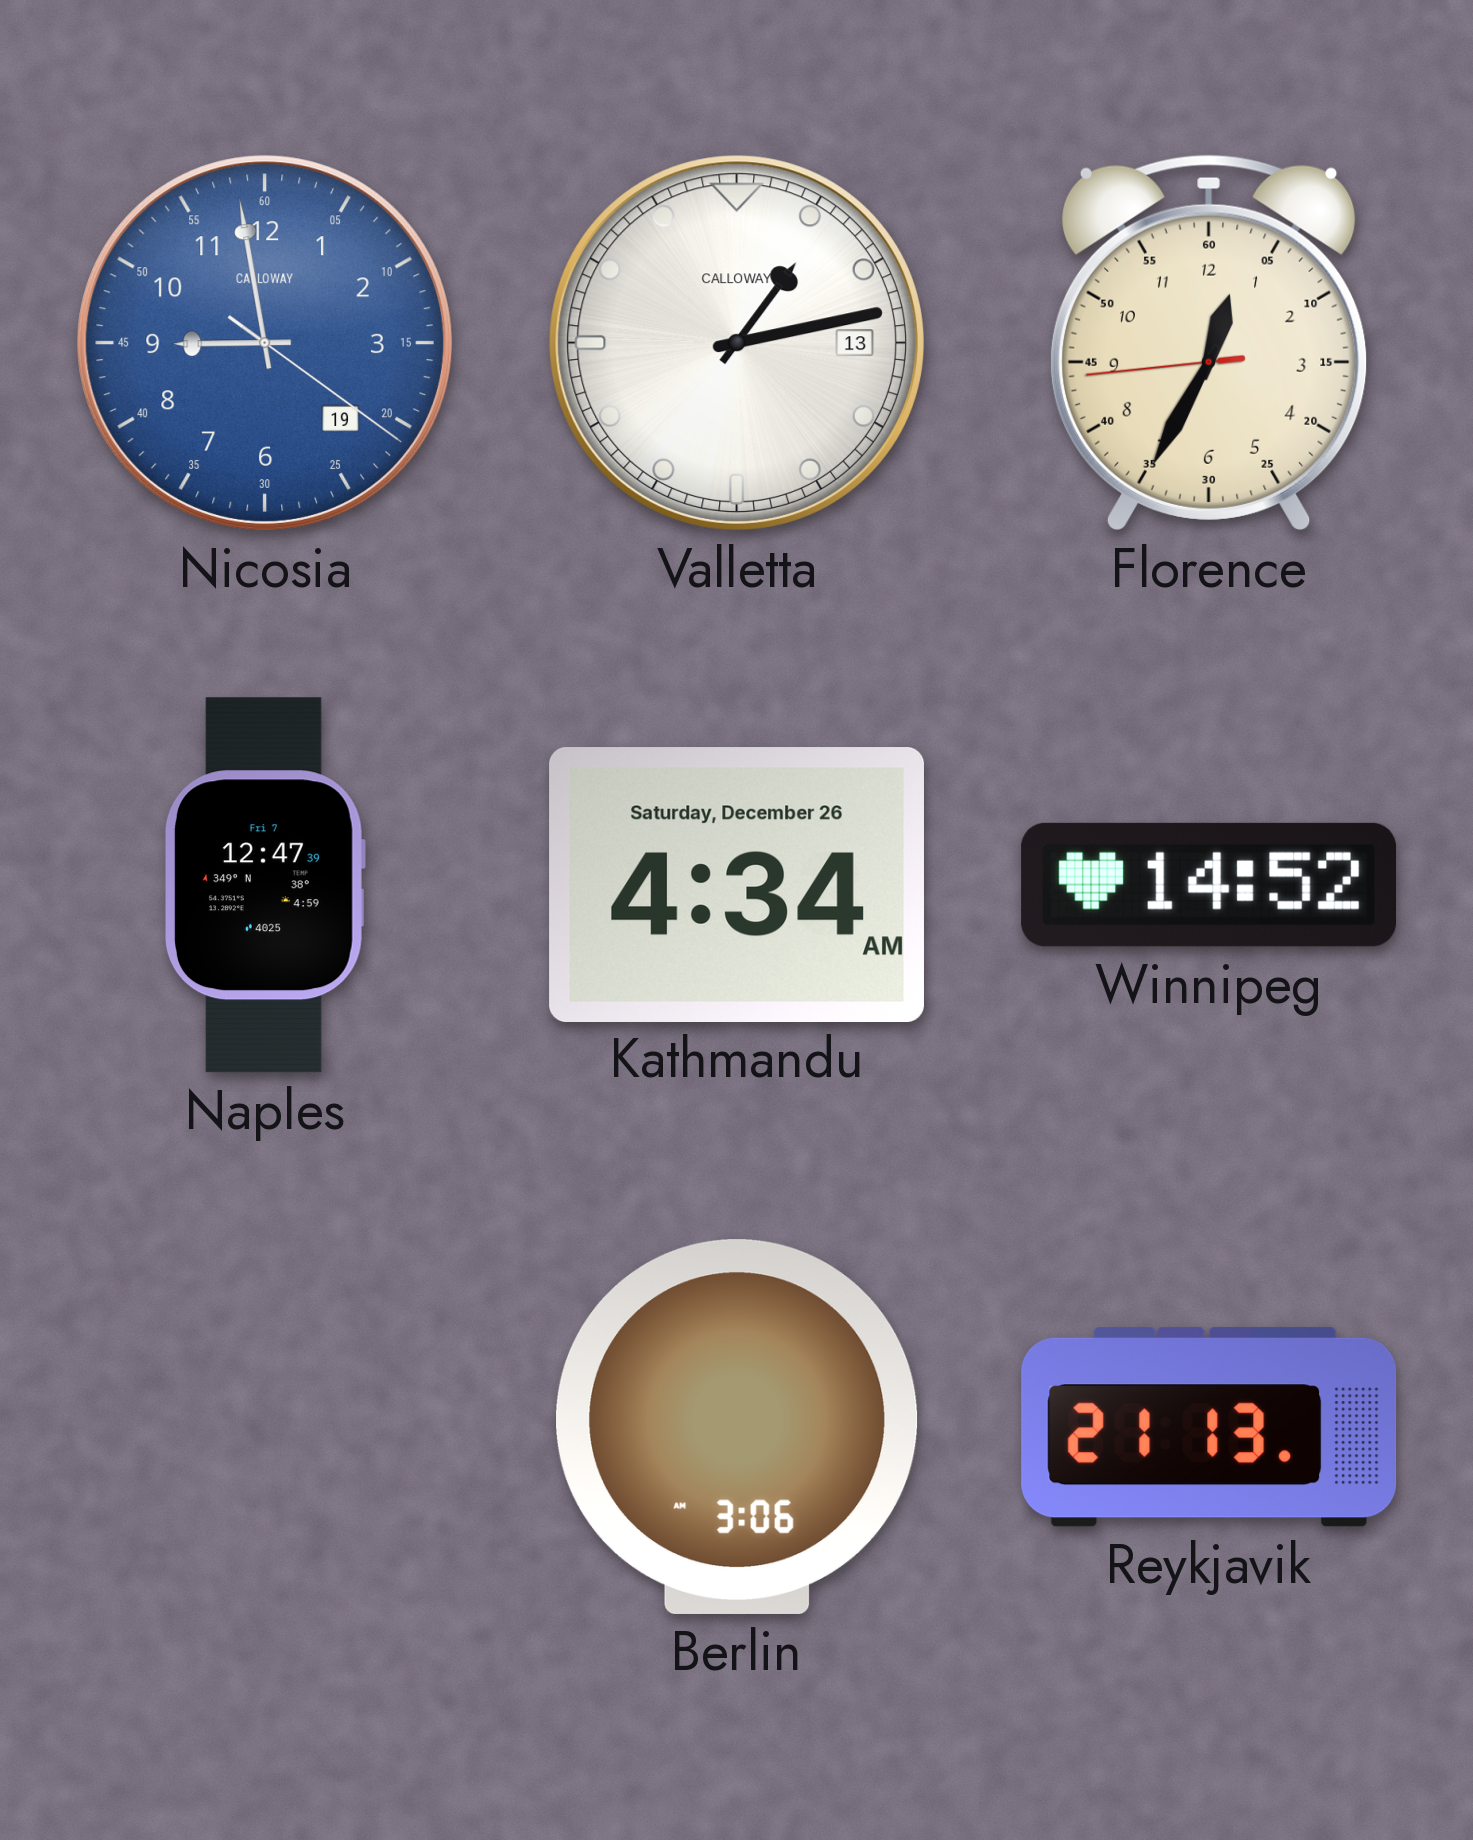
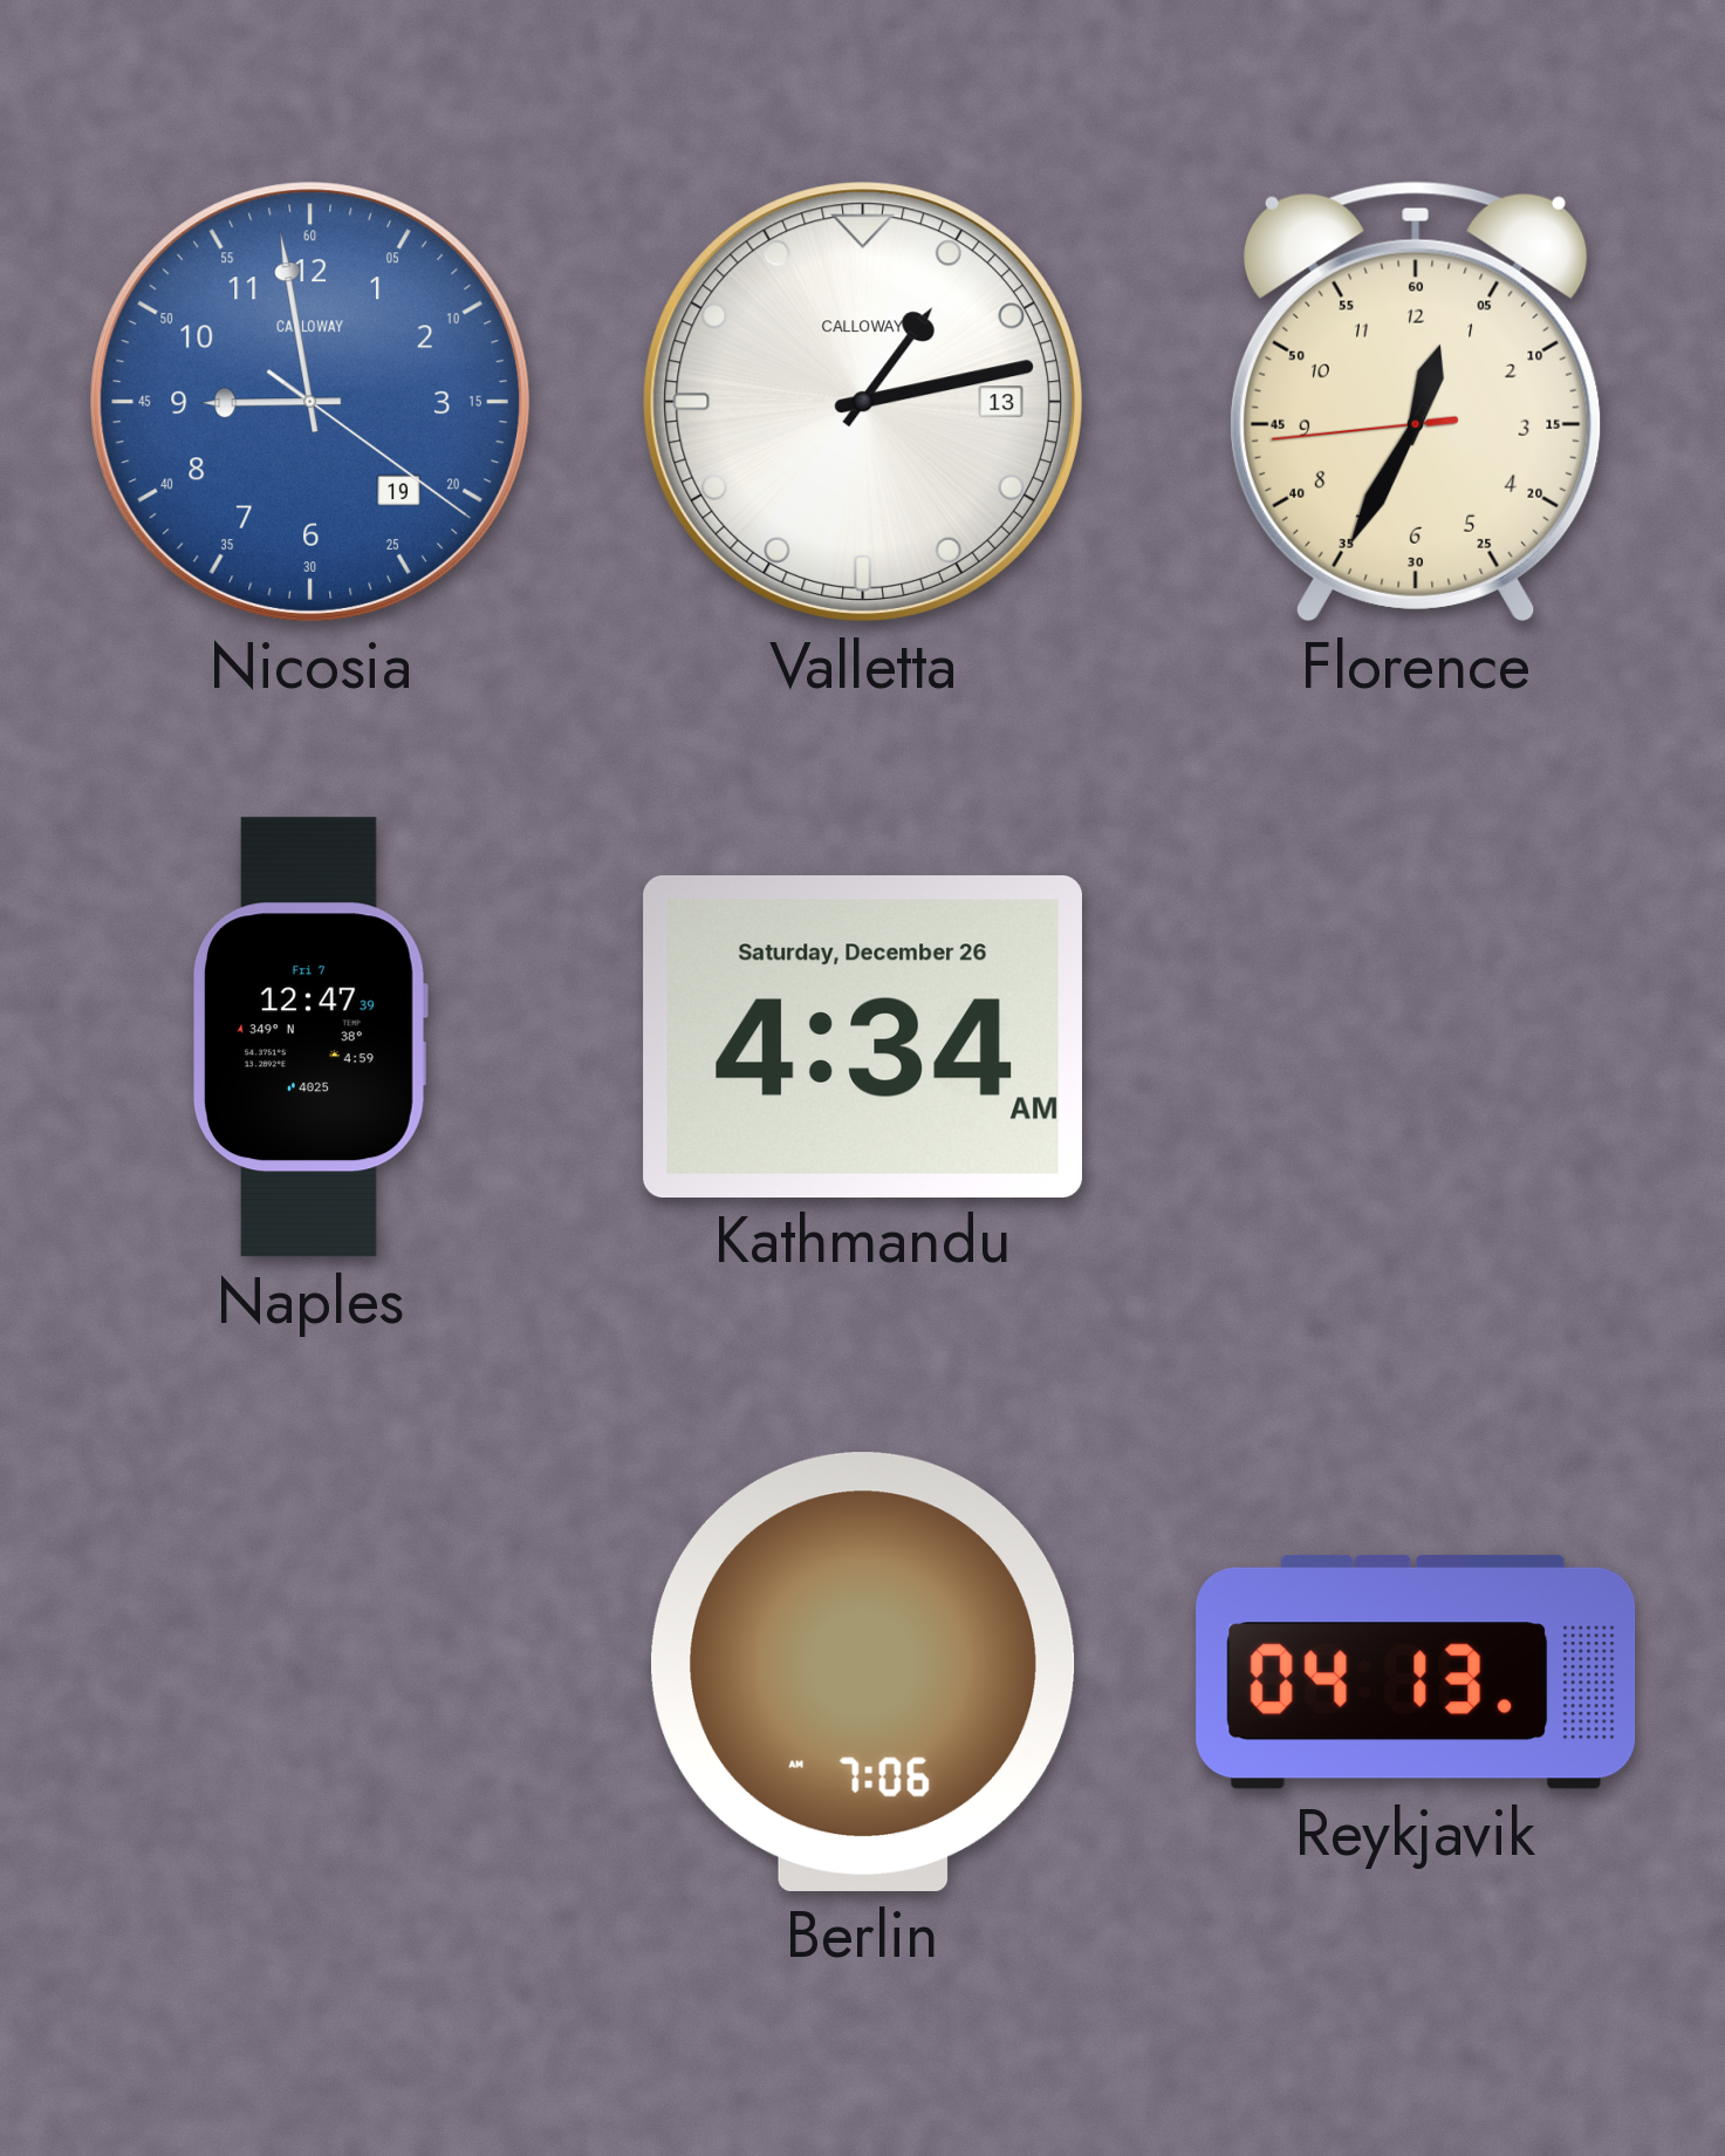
Winnipeg: 14:52 -> none (1208, 885)
Berlin: 3:06 -> 7:06 (863, 1672)
Reykjavik: 21:13 -> 04:13 (1416, 1672)
